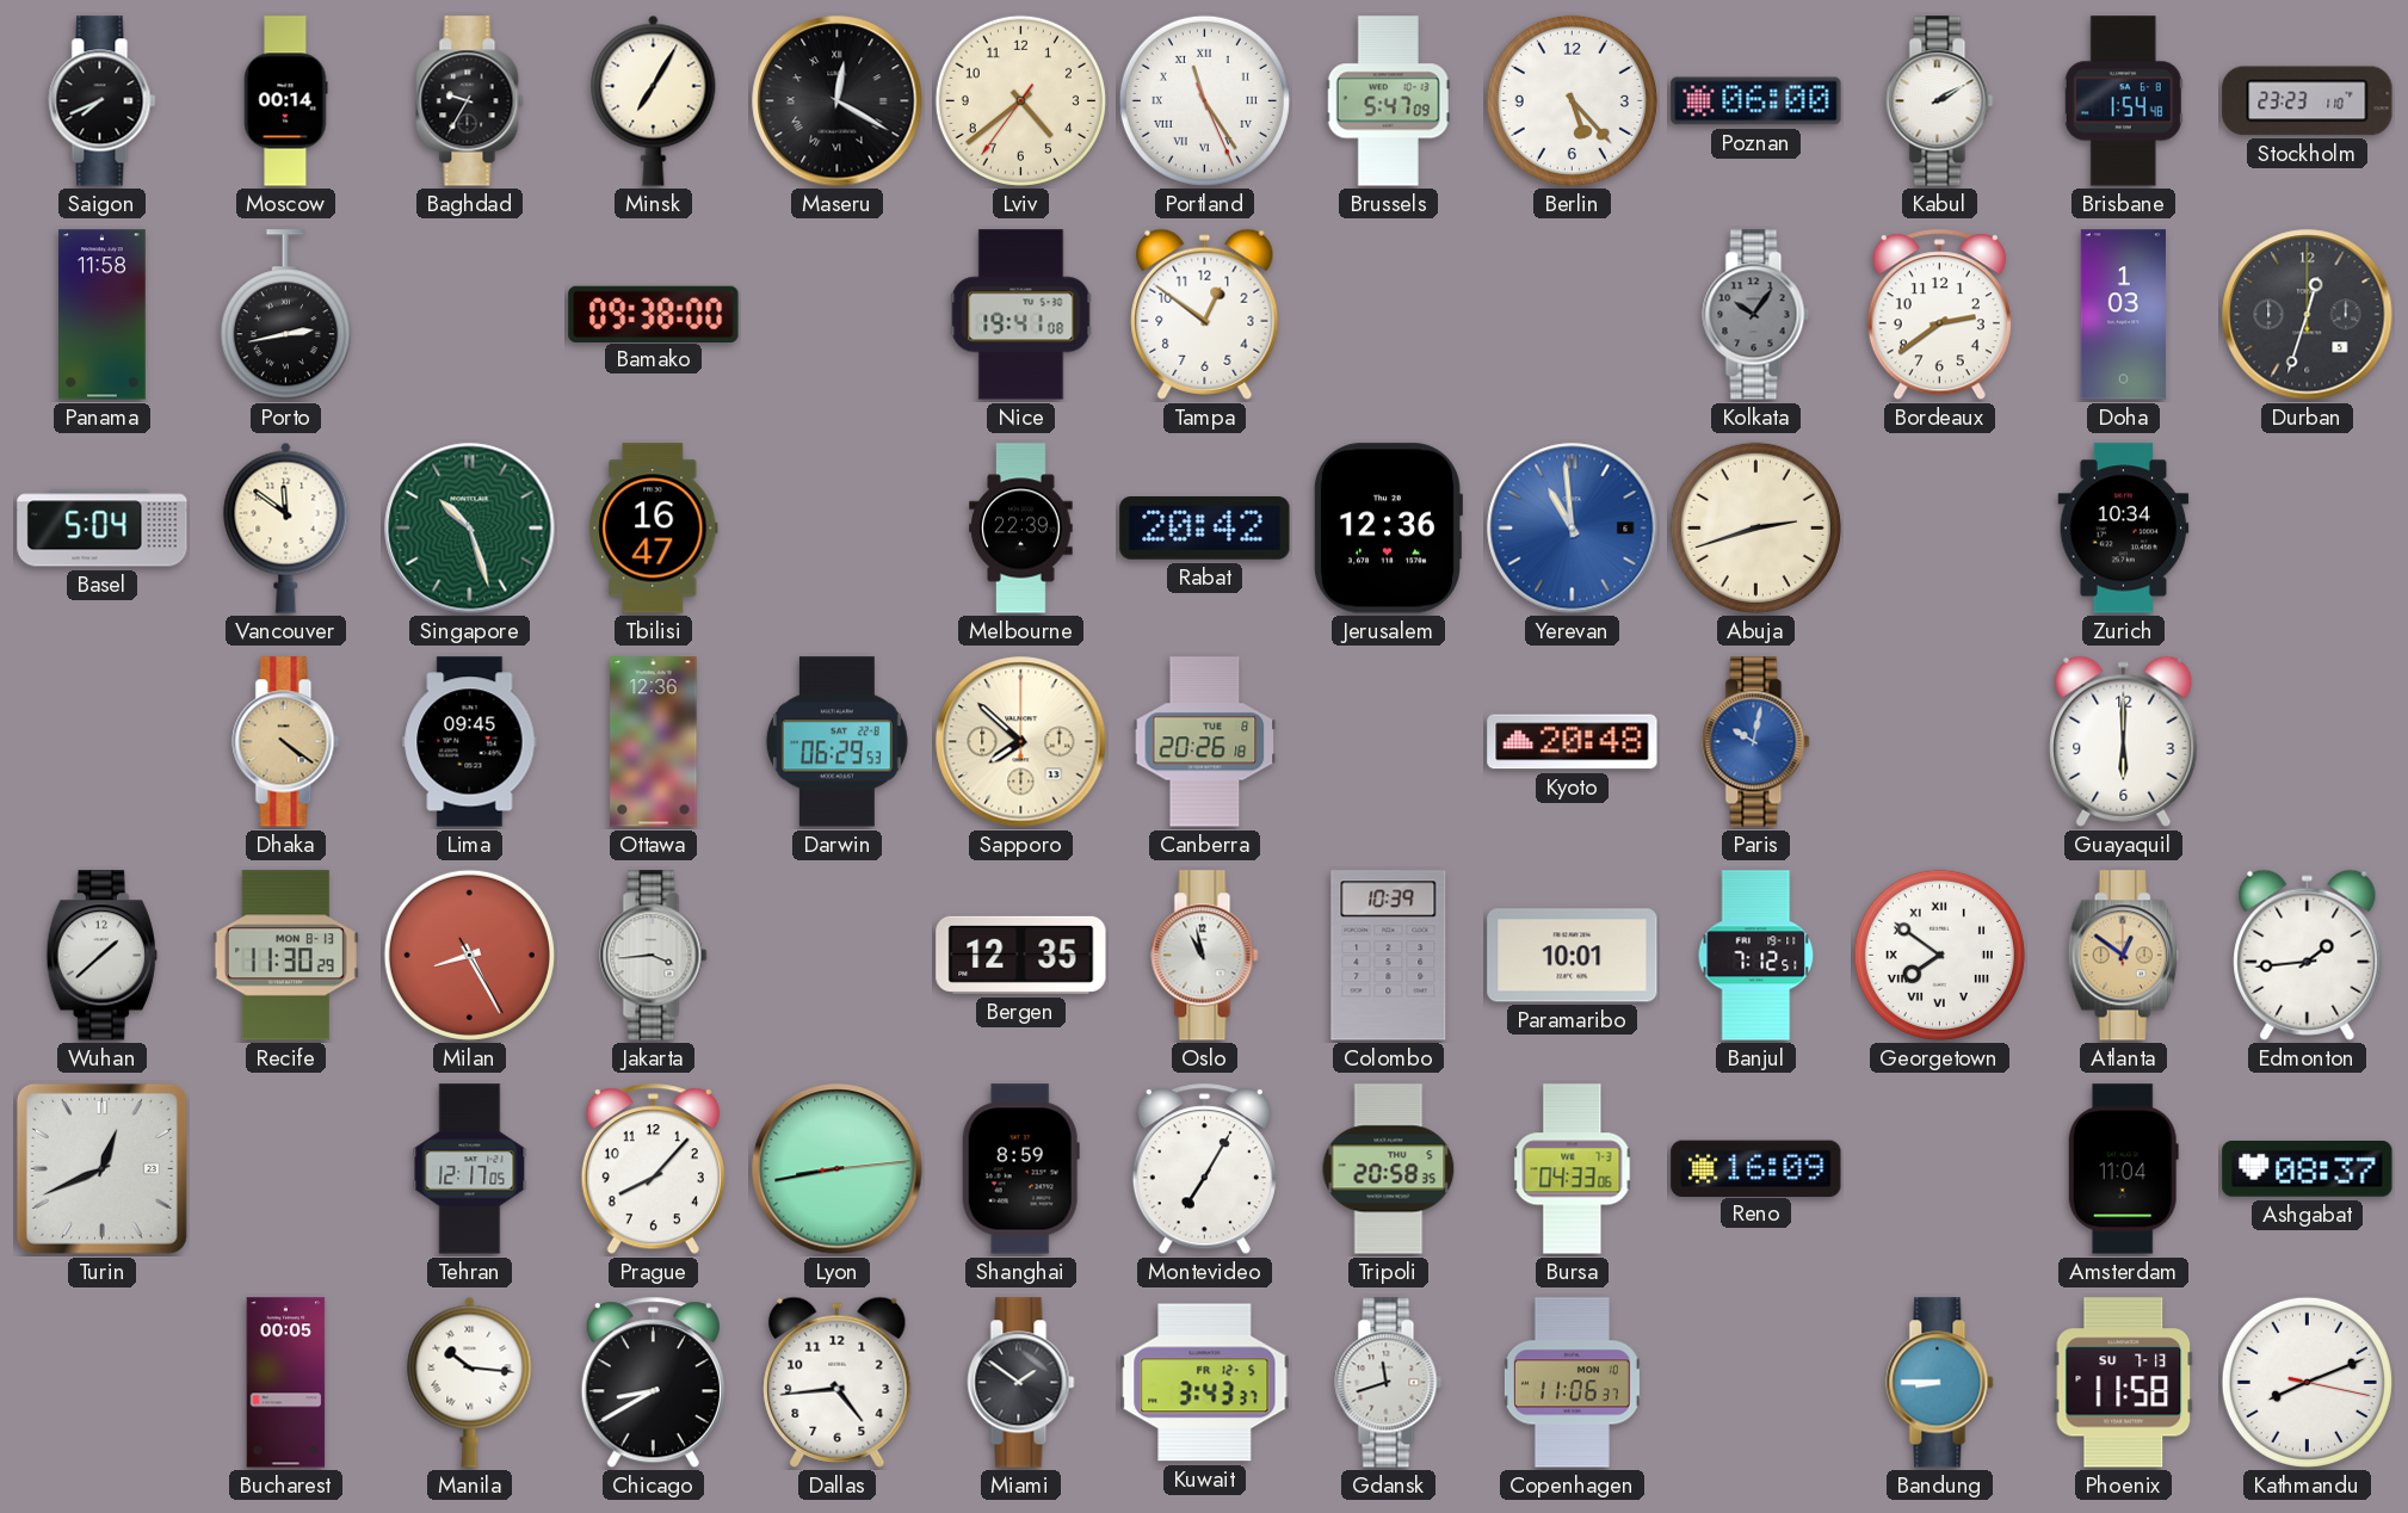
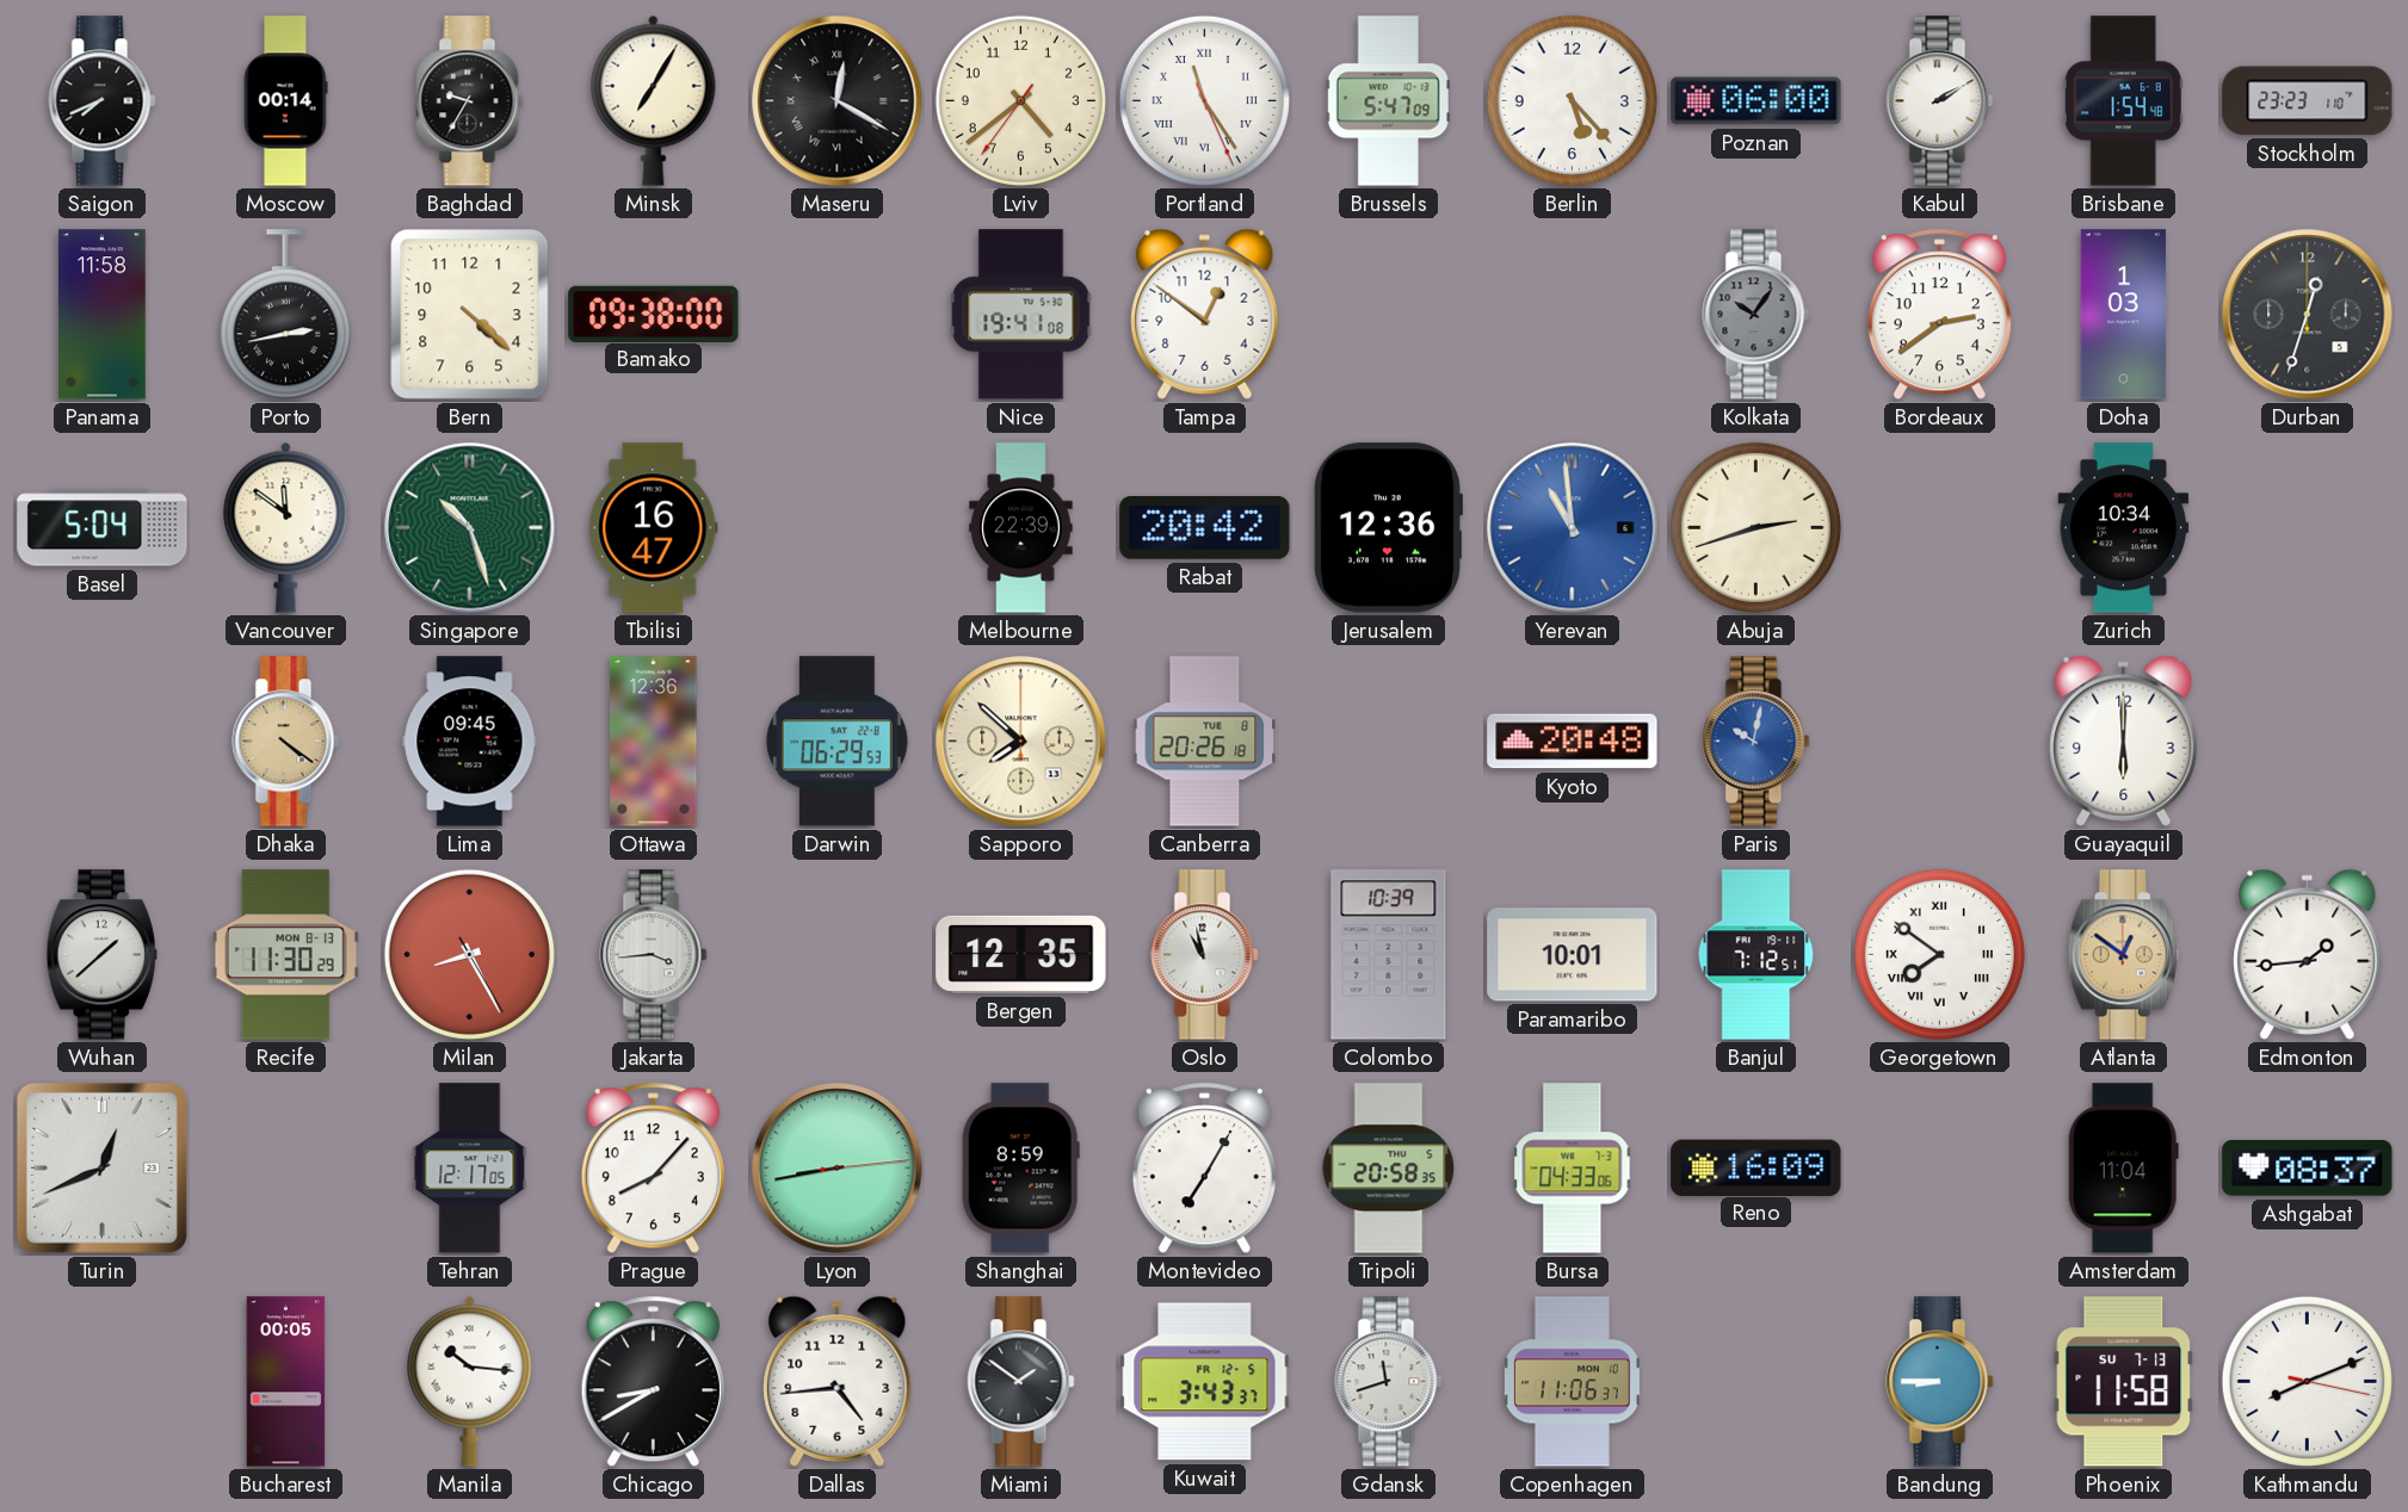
Bern: none -> 4:22 (470, 315)
